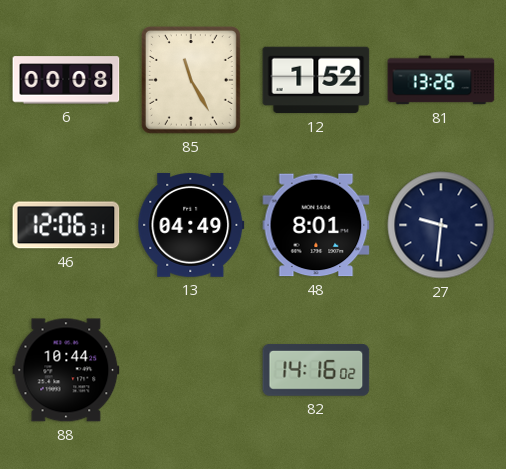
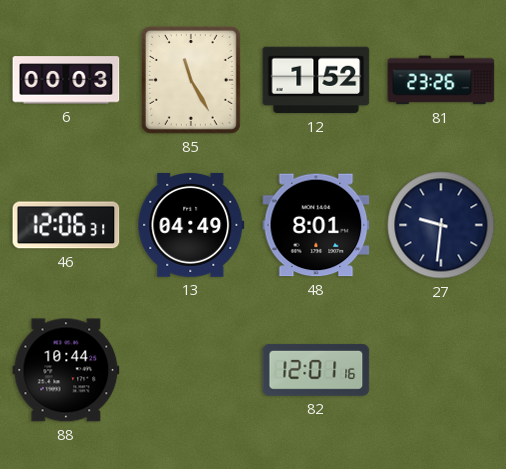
6: 00:08 -> 00:03 (66, 80)
81: 13:26 -> 23:26 (441, 80)
82: 14:16 -> 12:01 (316, 371)
